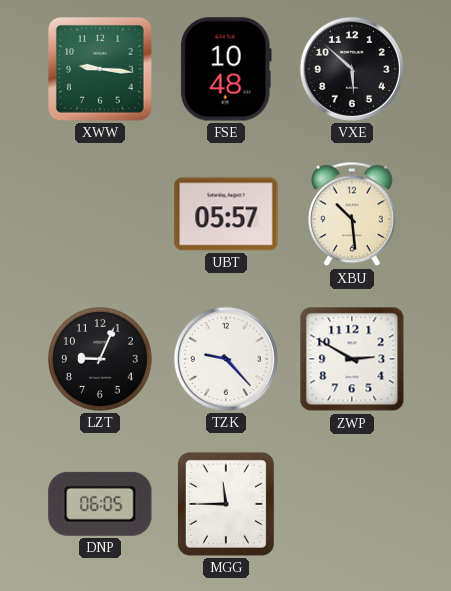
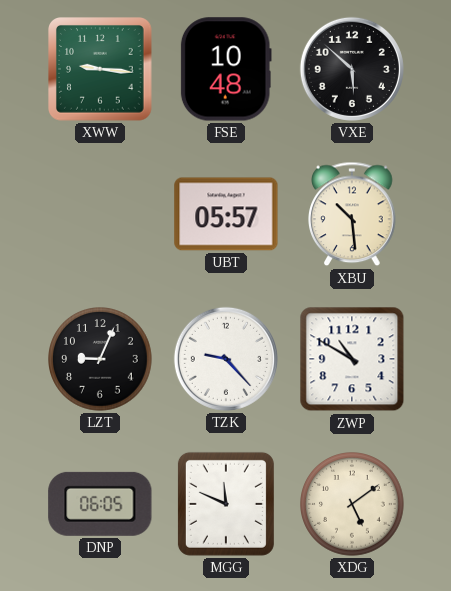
ZWP: 2:50 -> 10:50 (352, 359)
MGG: 11:45 -> 11:49 (226, 504)
XDG: none -> 5:09 (353, 505)
